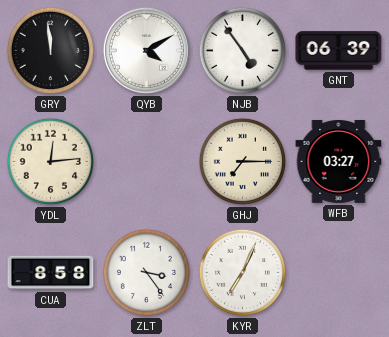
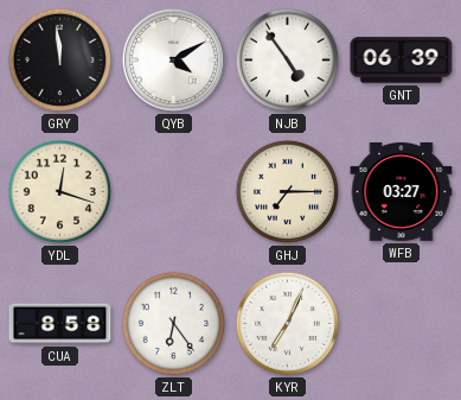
YDL: 12:14 -> 12:18 (59, 191)
ZLT: 3:24 -> 6:24 (173, 323)
